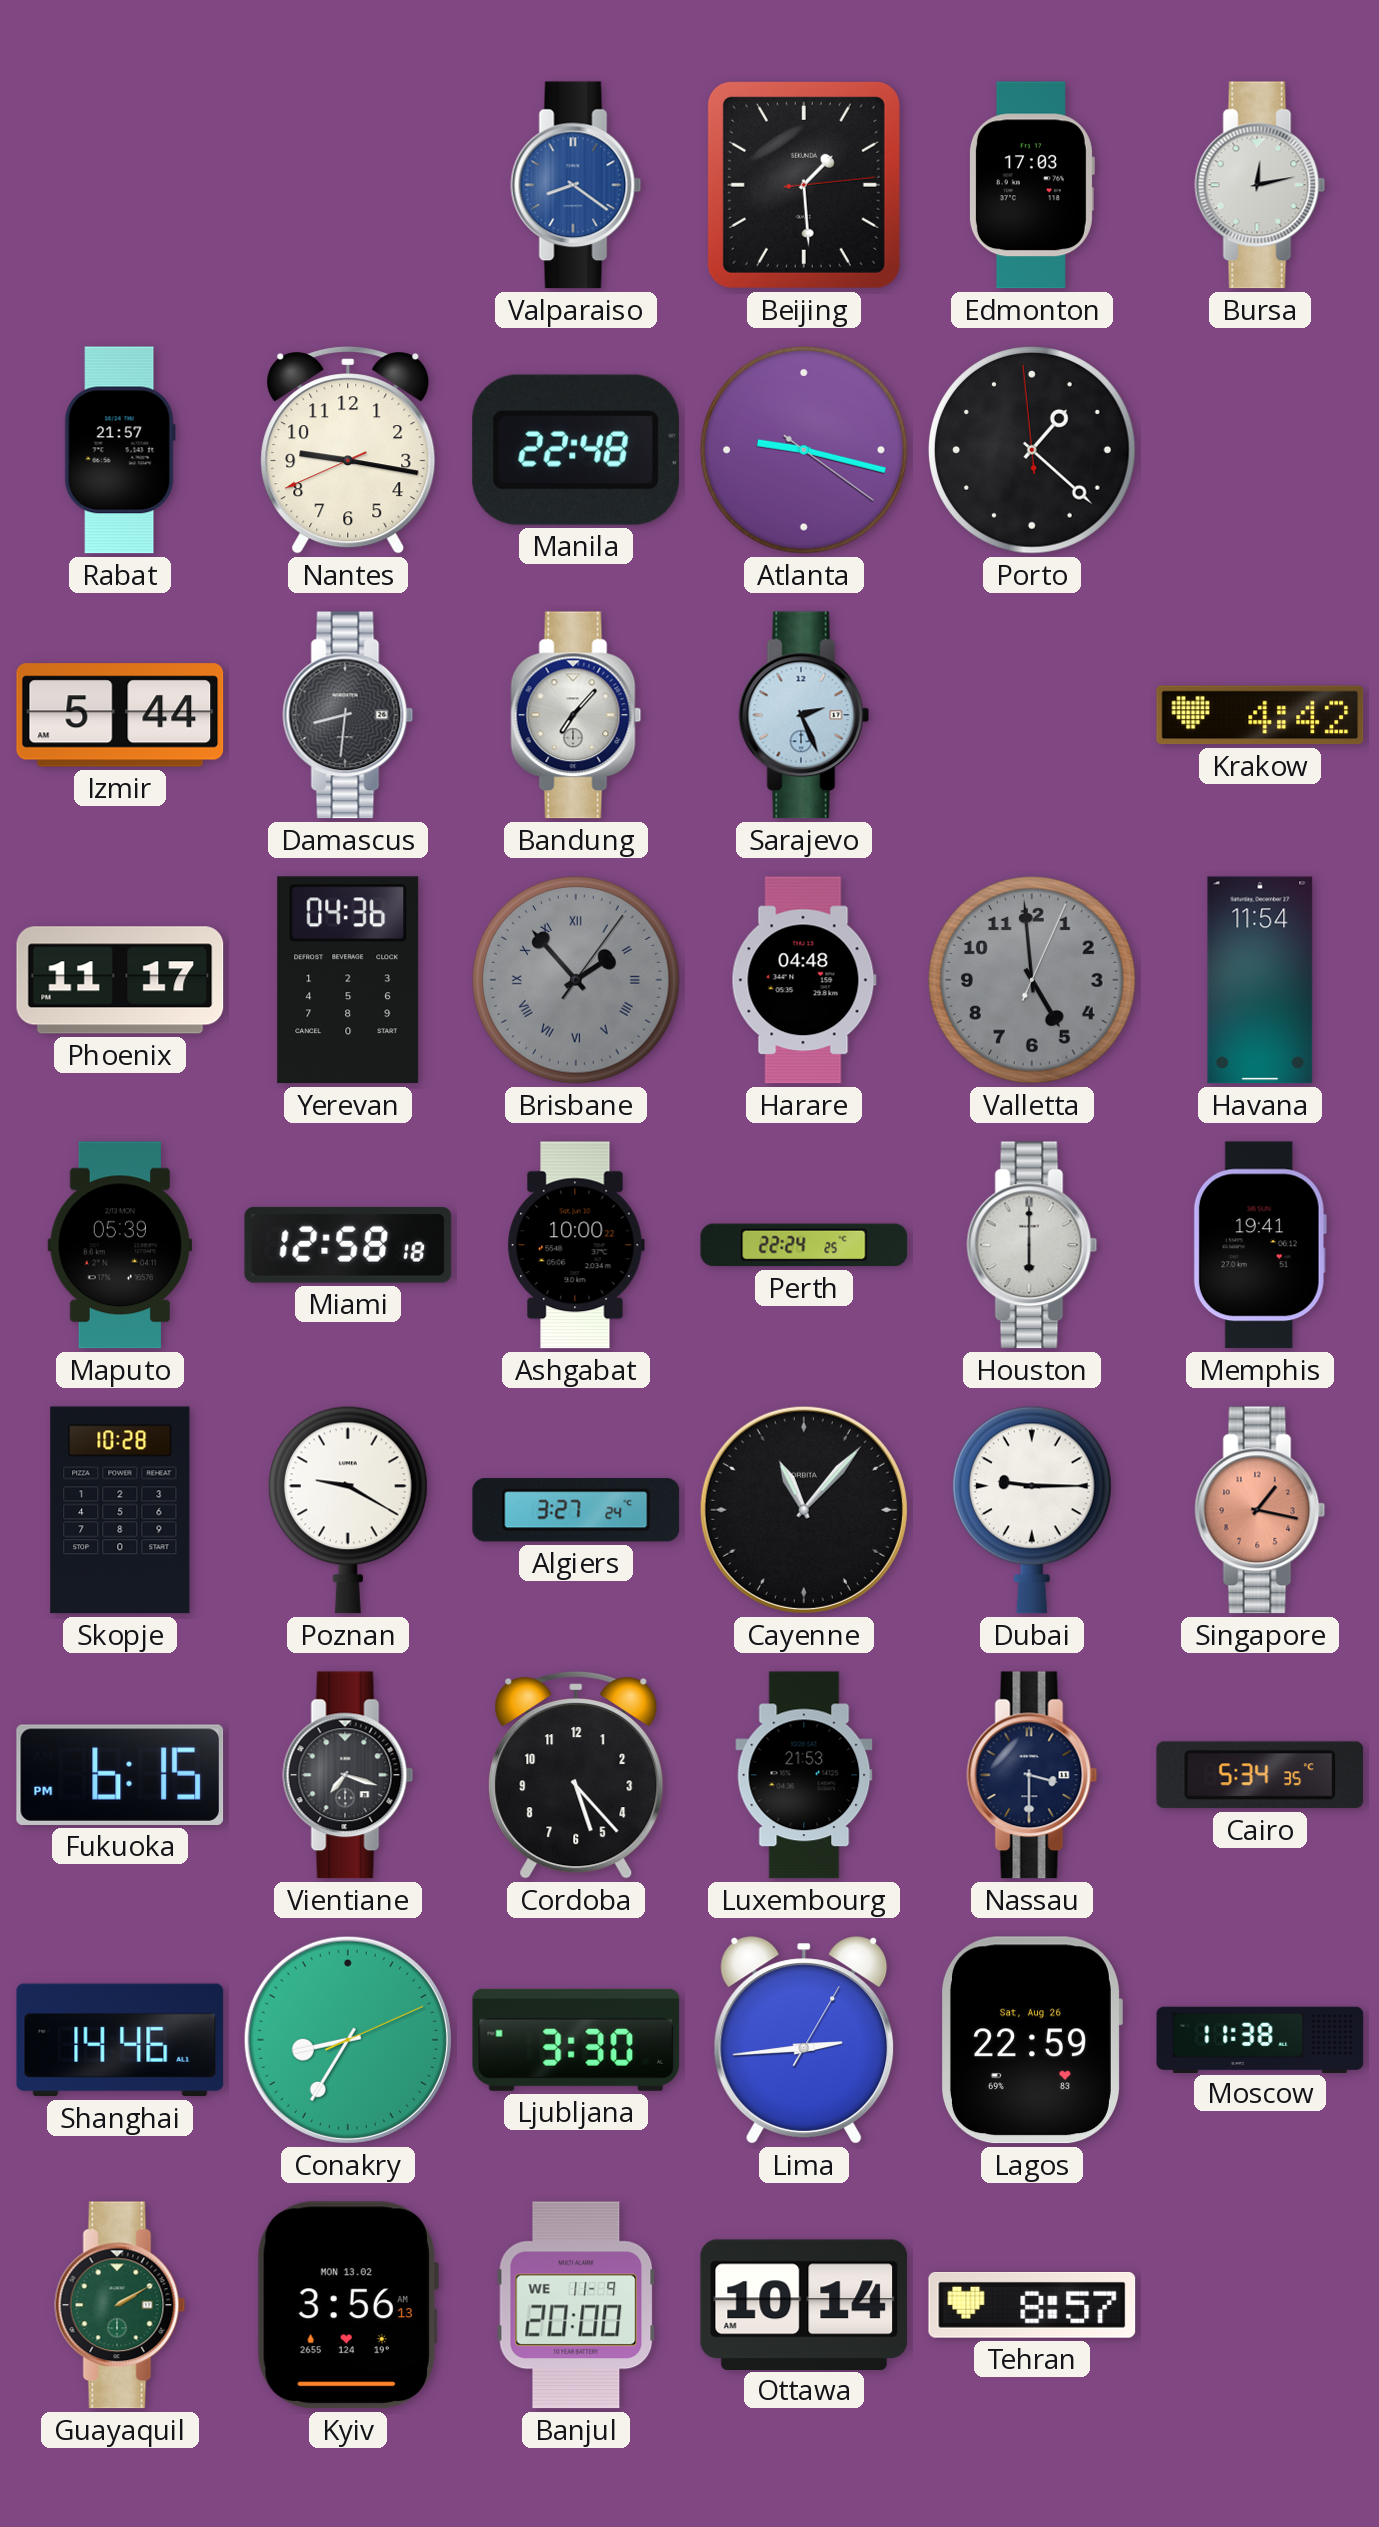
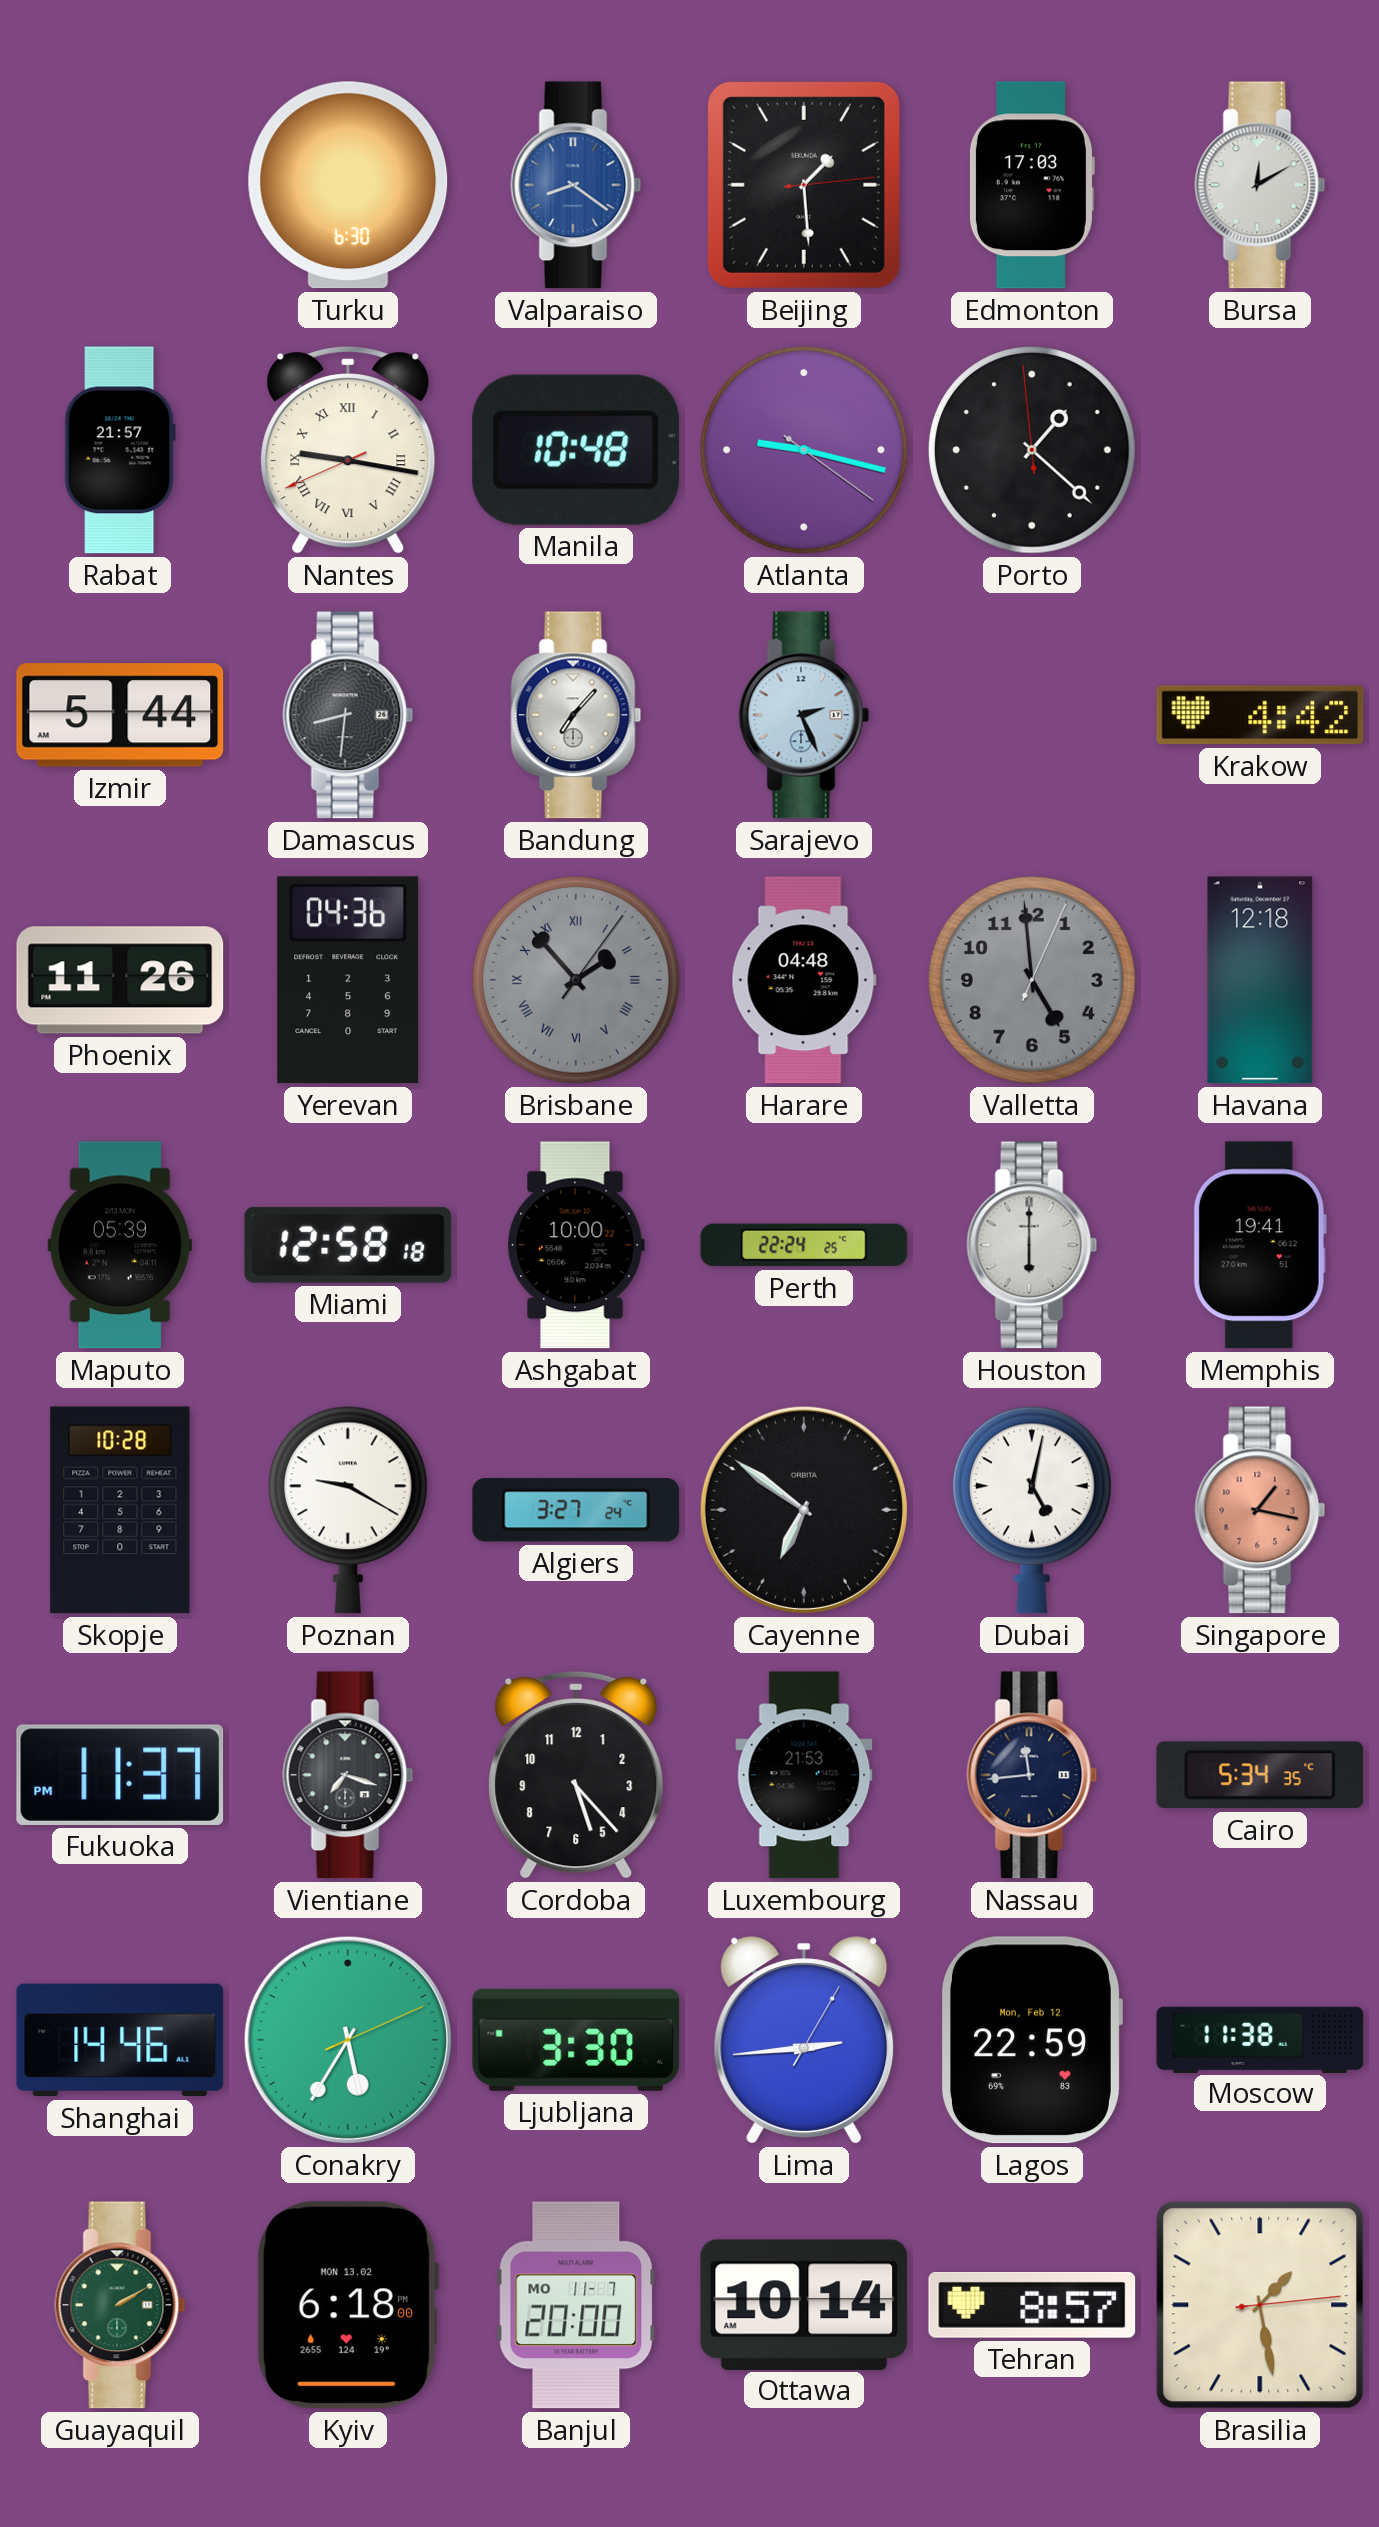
Turku: none -> 6:30 (348, 185)
Bursa: 12:13 -> 12:10 (1260, 185)
Nantes numerals: Arabic -> Roman (348, 451)
Manila: 22:48 -> 10:48 (576, 450)
Phoenix: 11:17 -> 11:26 (120, 980)
Havana: 11:54 -> 12:18 (1260, 980)
Cayenne: 11:07 -> 6:51 (804, 1510)
Dubai: 9:15 -> 5:02 (1032, 1510)
Fukuoka: 6:15 -> 11:37 (120, 1775)
Nassau: 3:30 -> 11:44 (1032, 1775)
Conakry: 8:35 -> 5:35 (348, 2040)
Lagos date: Sat, Aug 26 -> Mon, Feb 12 (1032, 2040)
Kyiv: 3:56 -> 6:18 (347, 2305)
Banjul date: WE 11-9 -> MO 11-7 (576, 2305)
Brasilia: none -> 1:28 (1260, 2305)
